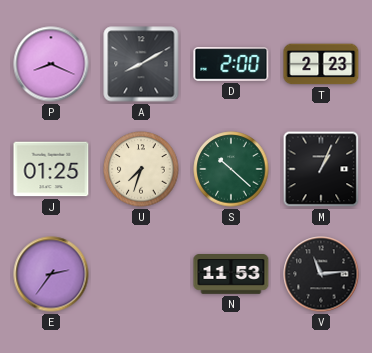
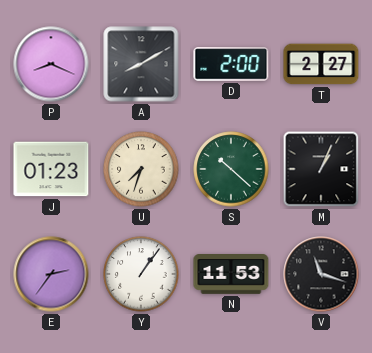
T: 2:23 -> 2:27 (321, 64)
J: 01:25 -> 01:23 (51, 169)
Y: none -> 1:06 (141, 274)
V: 11:14 -> 11:18 (321, 274)
